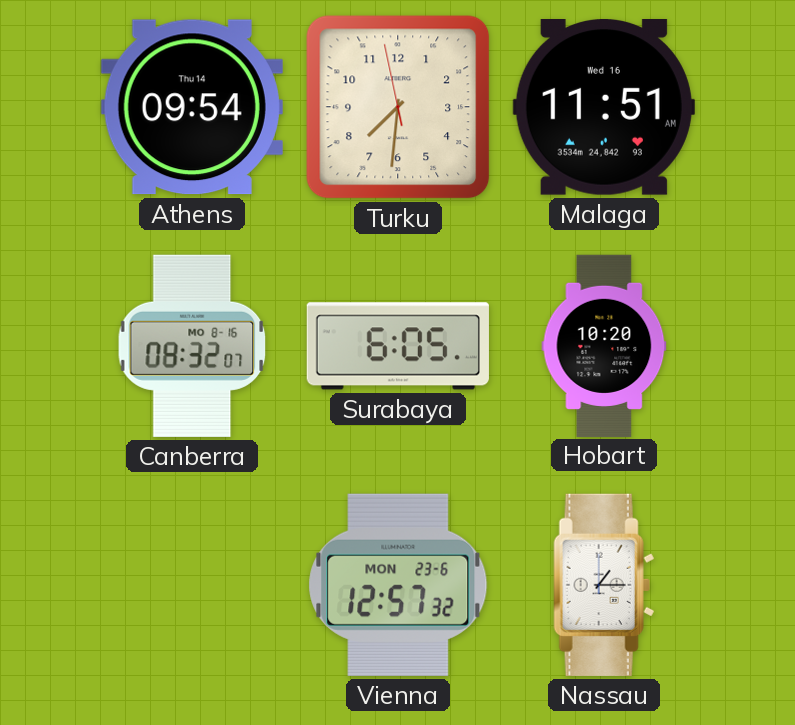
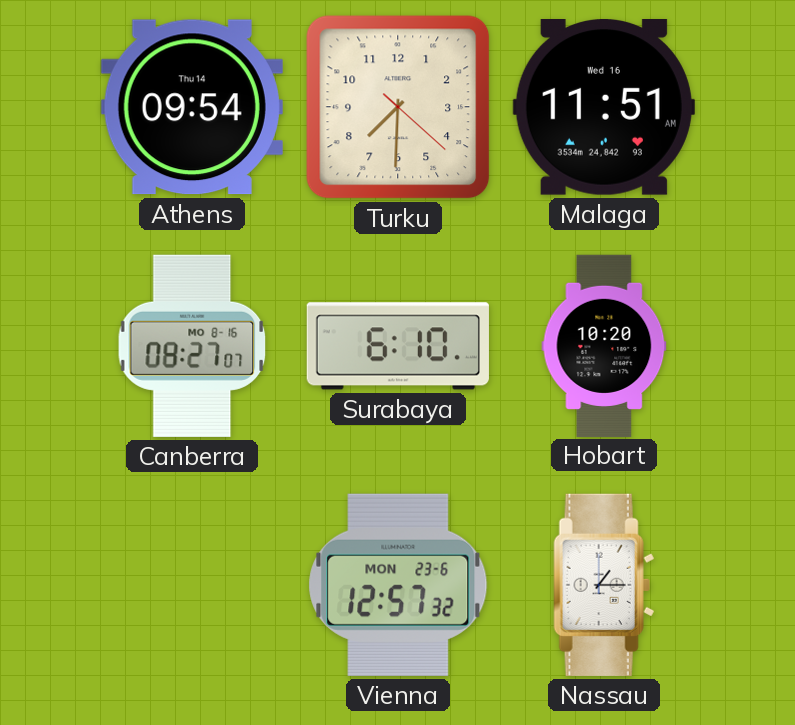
Turku: 7:30:58 -> 7:30:22 (398, 107)
Canberra: 08:32 -> 08:27 (192, 346)
Surabaya: 6:05 -> 6:10 (398, 346)
